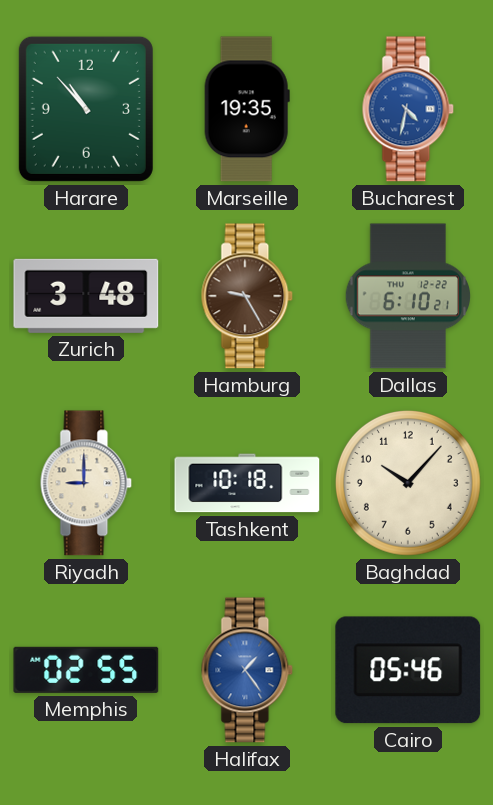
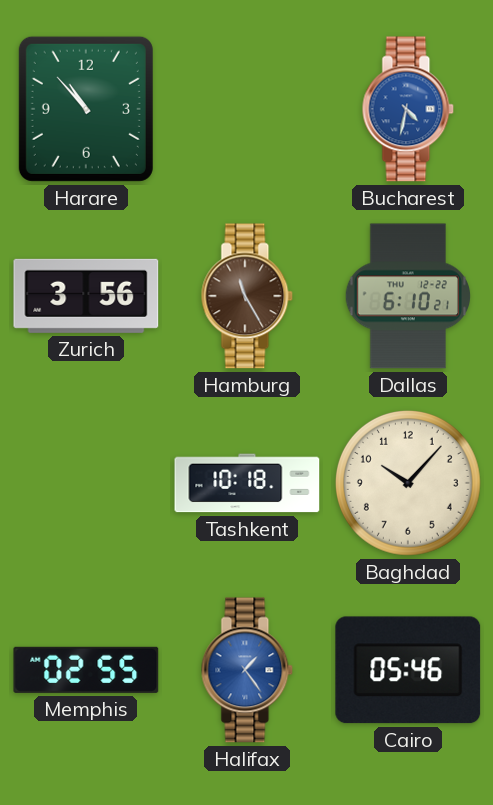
Marseille: 19:35 -> none (247, 109)
Zurich: 3:48 -> 3:56 (86, 296)
Hamburg: 9:25 -> 11:25 (247, 296)
Riyadh: 9:00 -> none (86, 483)
